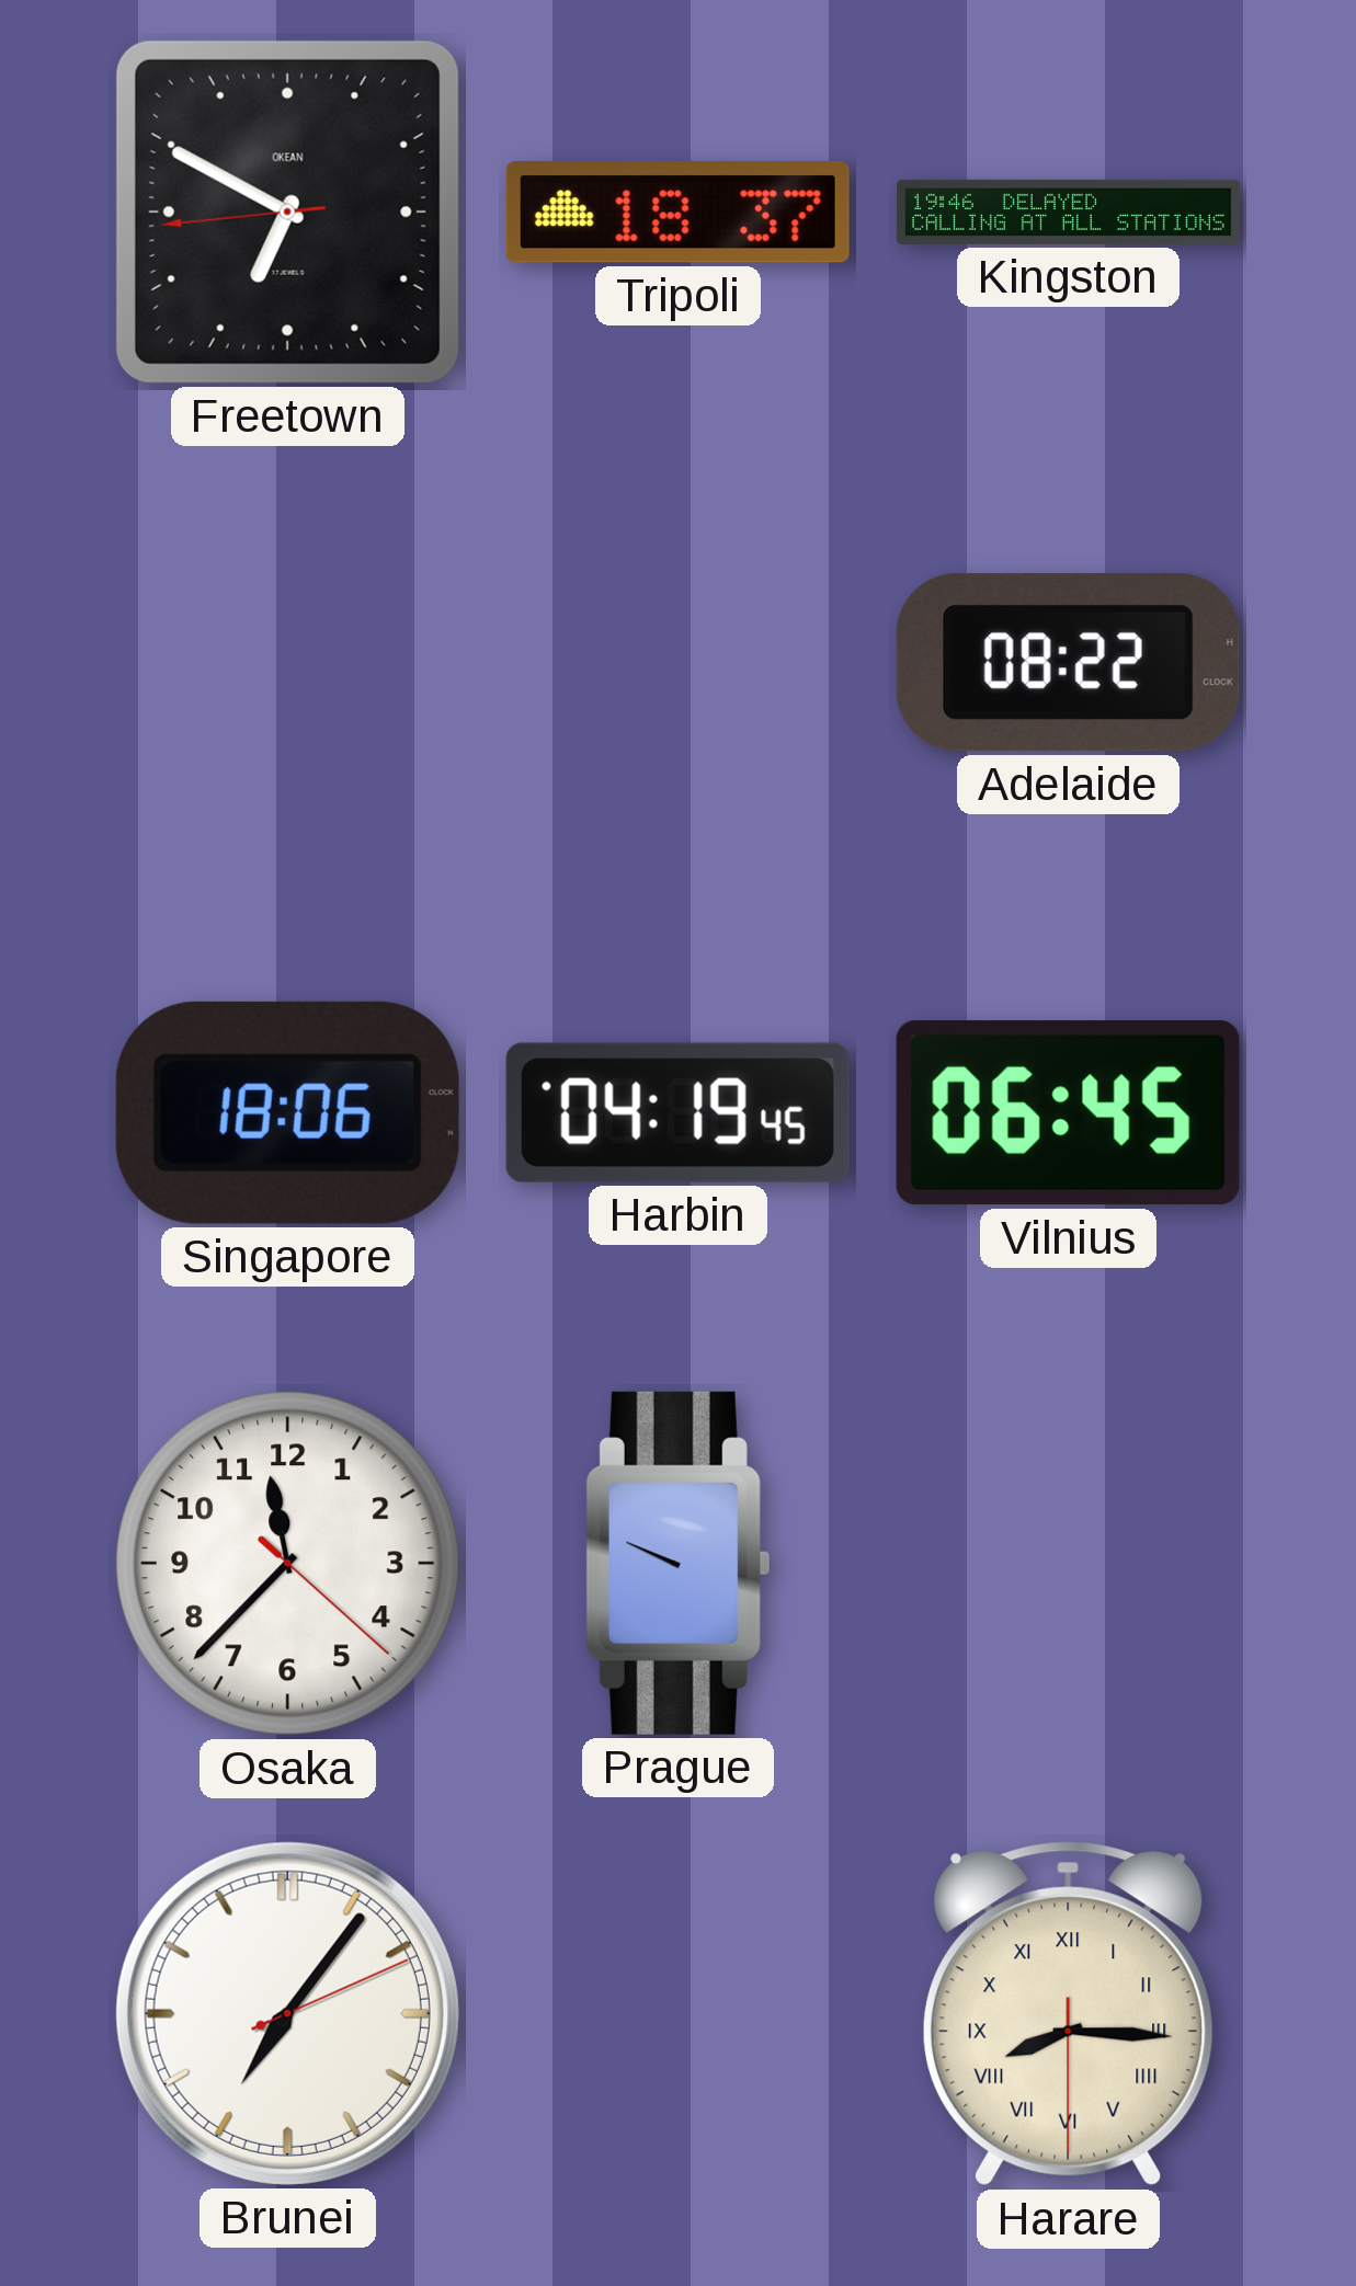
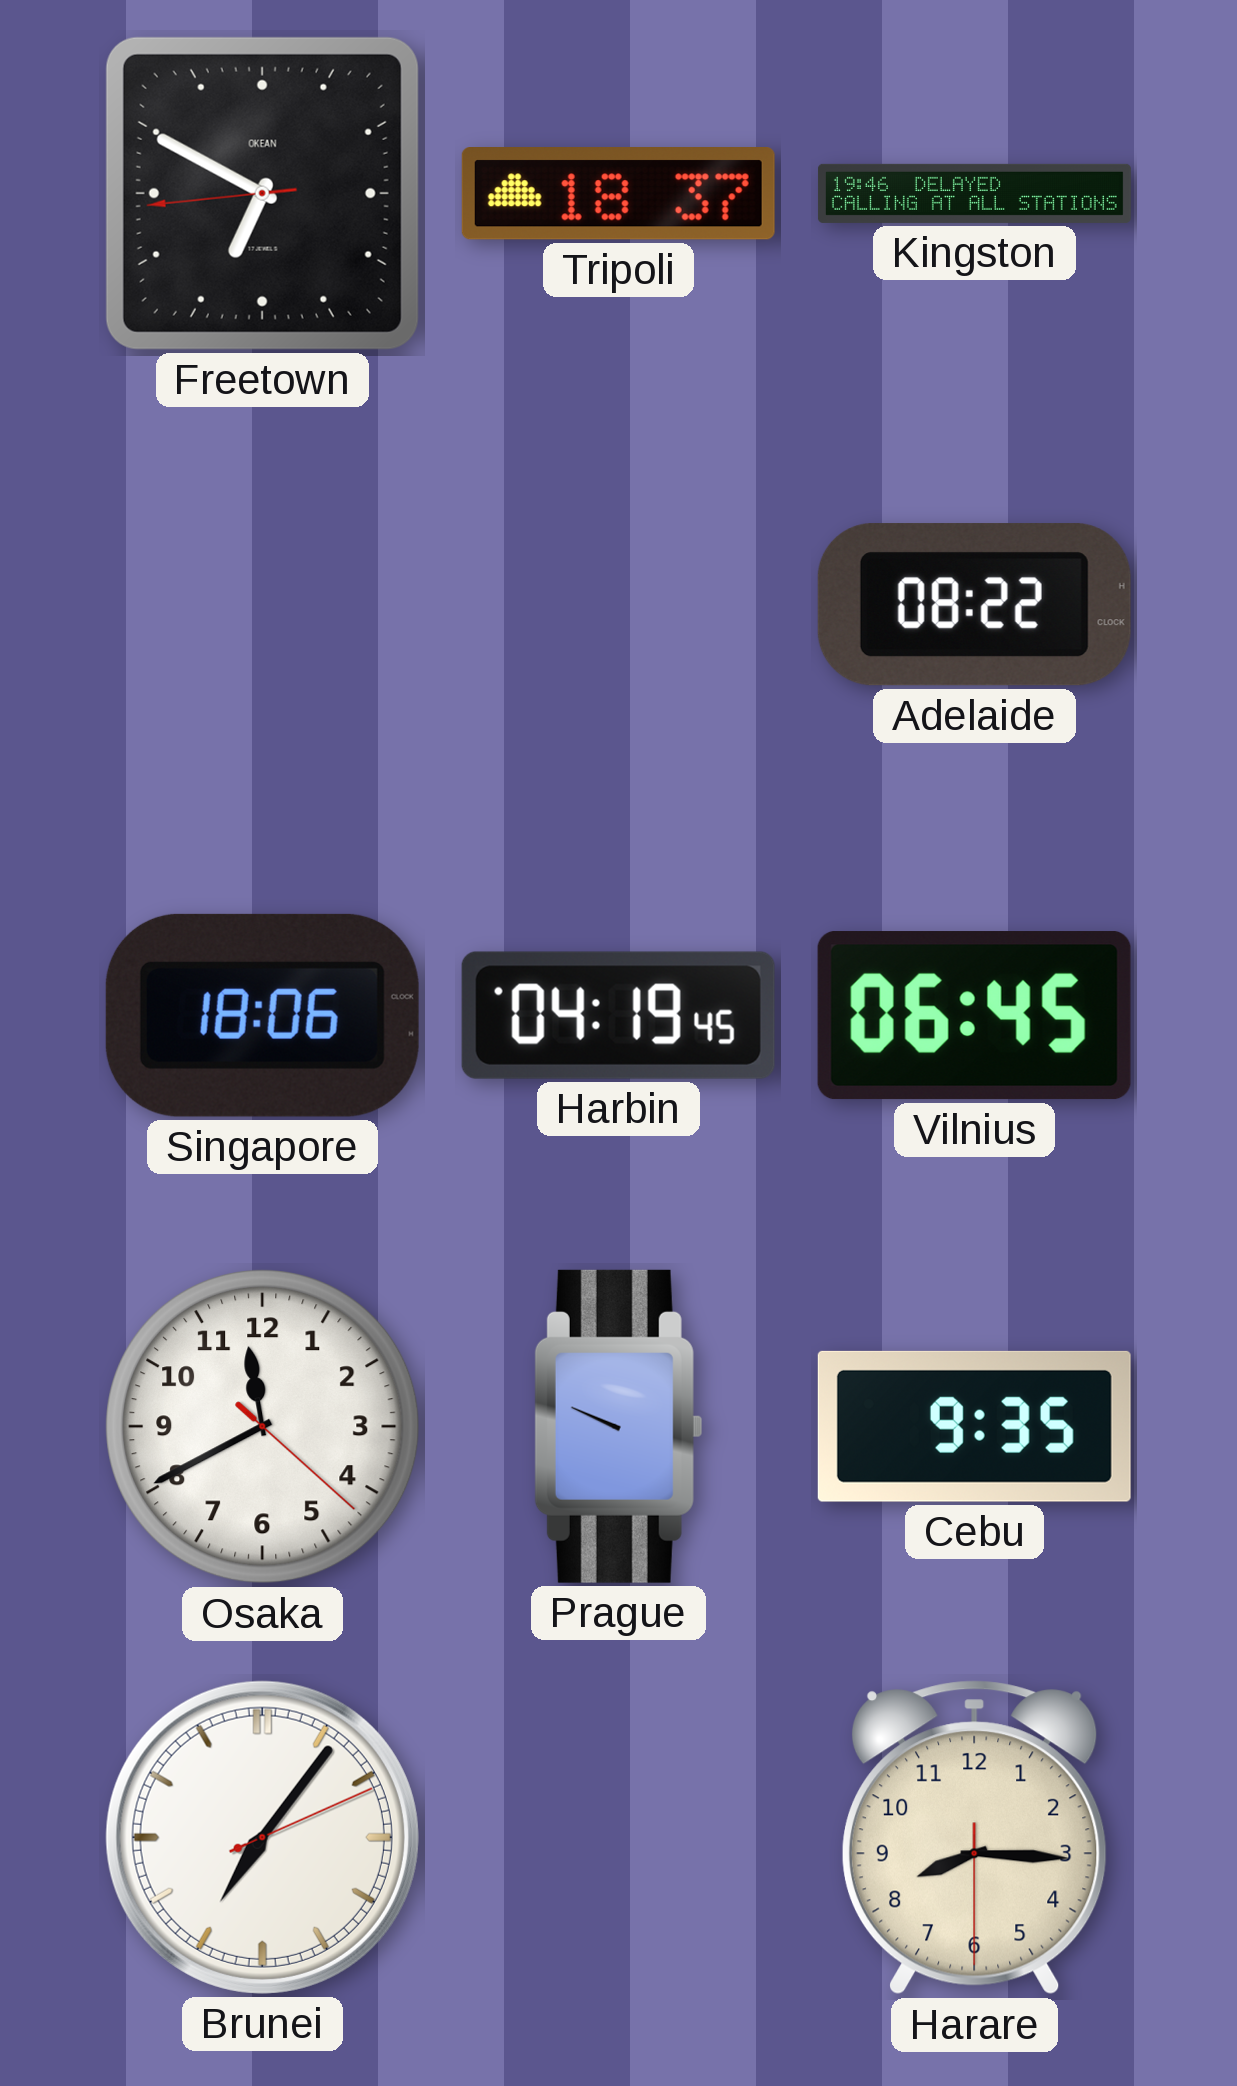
Osaka: 11:37 -> 11:40 (263, 1427)
Cebu: none -> 9:35 (974, 1426)
Harare numerals: Roman -> Arabic (974, 1838)
